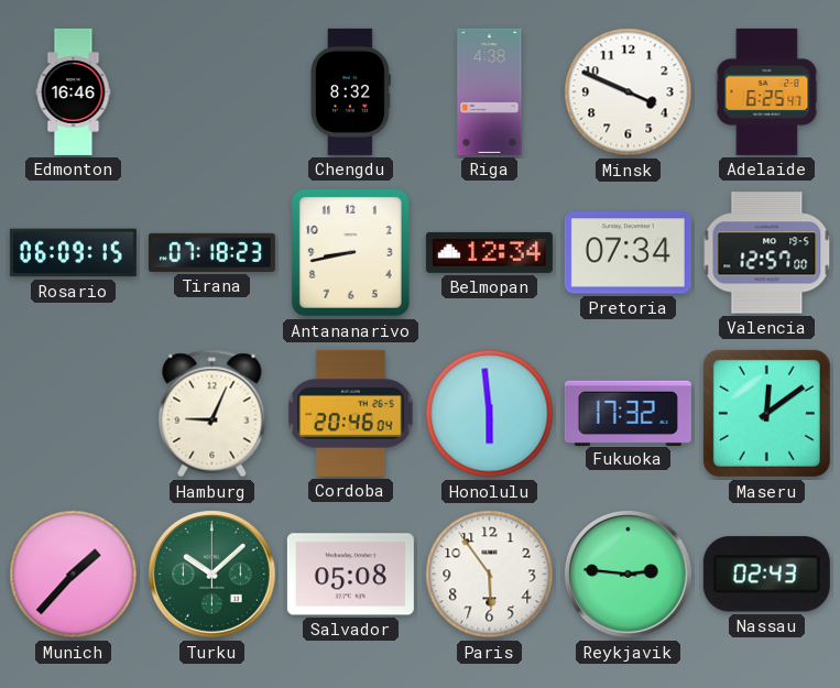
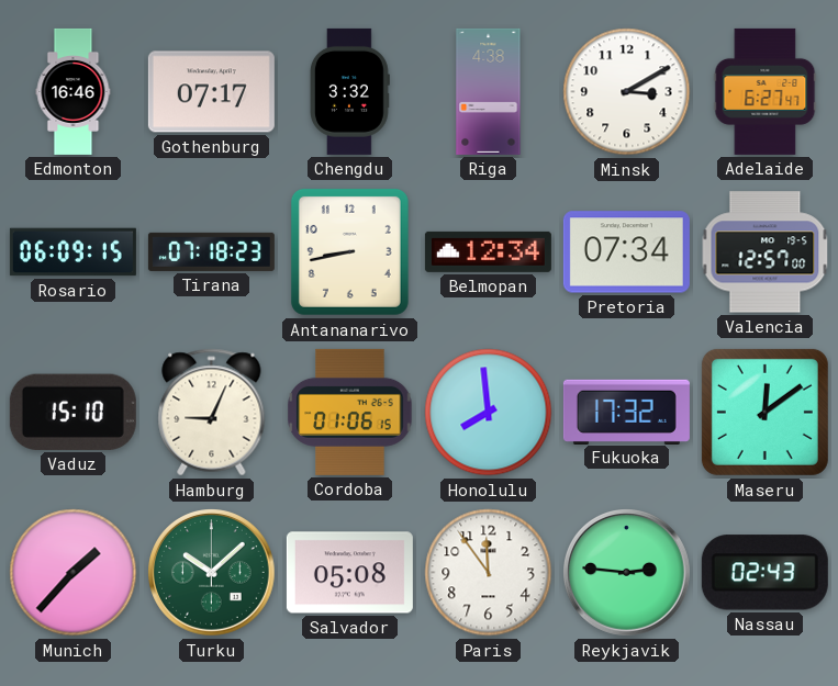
Gothenburg: none -> 07:17 (211, 92)
Chengdu: 8:32 -> 3:32 (350, 91)
Minsk: 3:49 -> 3:10 (627, 92)
Adelaide: 6:25 -> 6:27 (766, 91)
Vaduz: none -> 15:10 (72, 412)
Cordoba: 20:46 -> 01:06 (350, 412)
Honolulu: 5:59 -> 7:59 (489, 413)
Paris: 5:54 -> 11:54 (489, 573)
